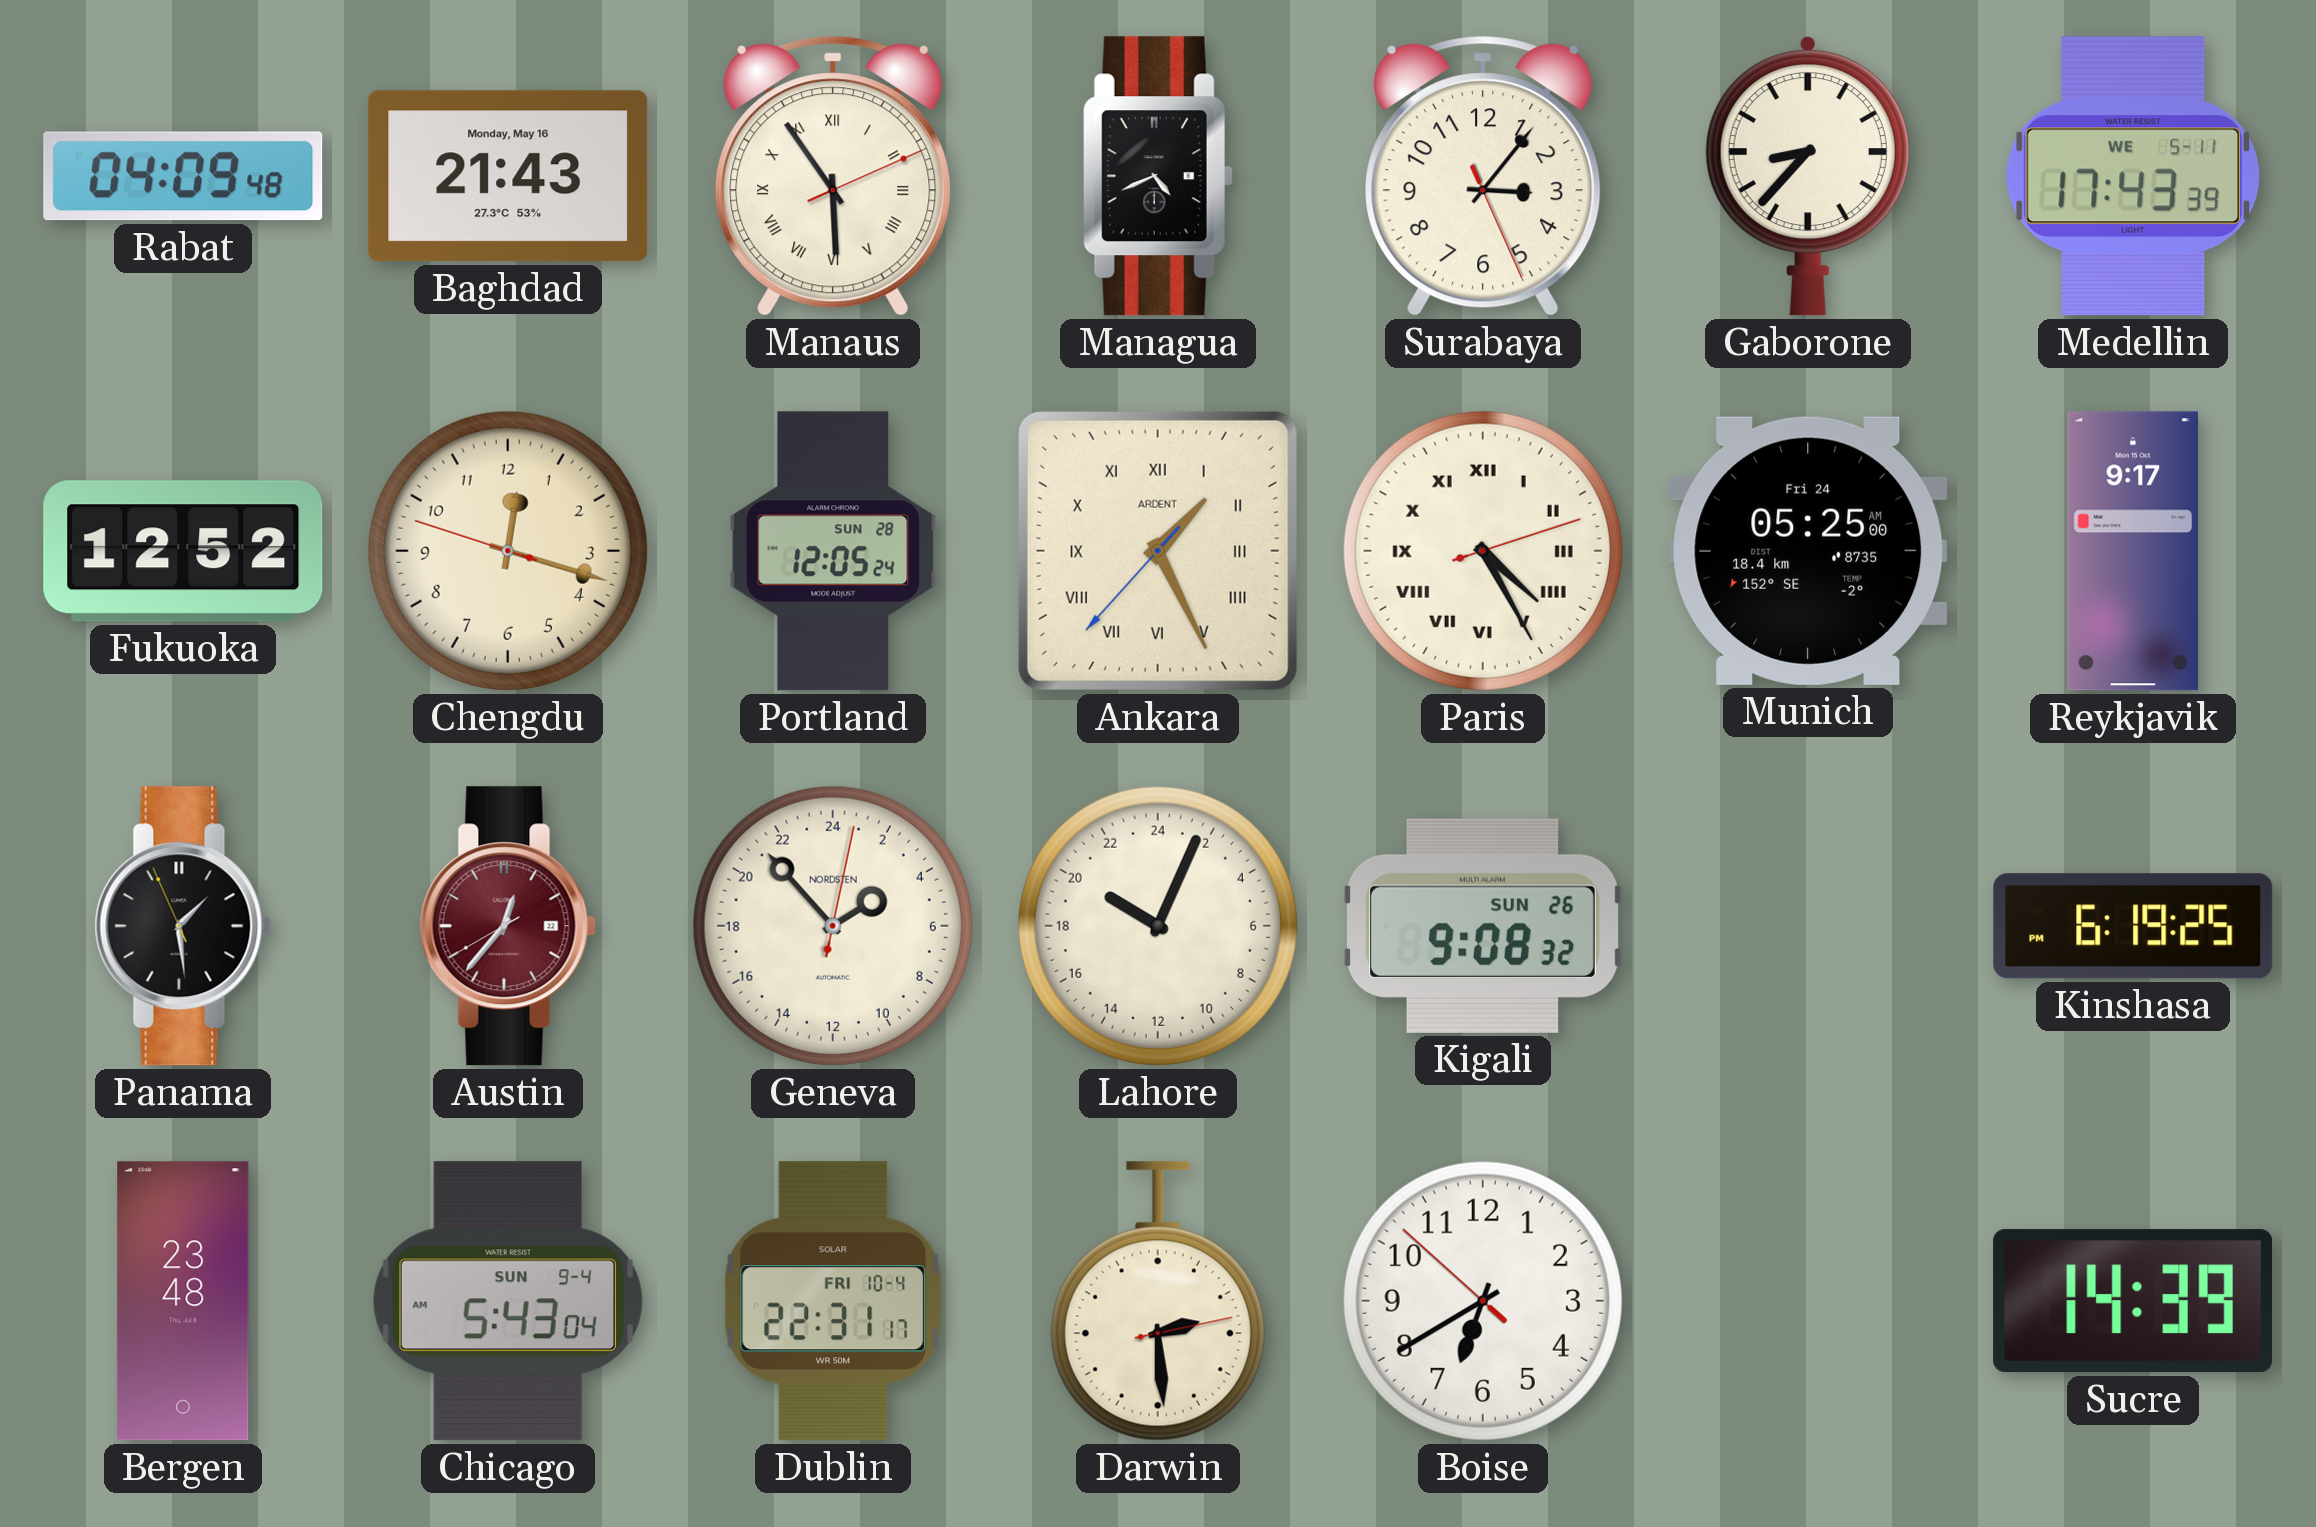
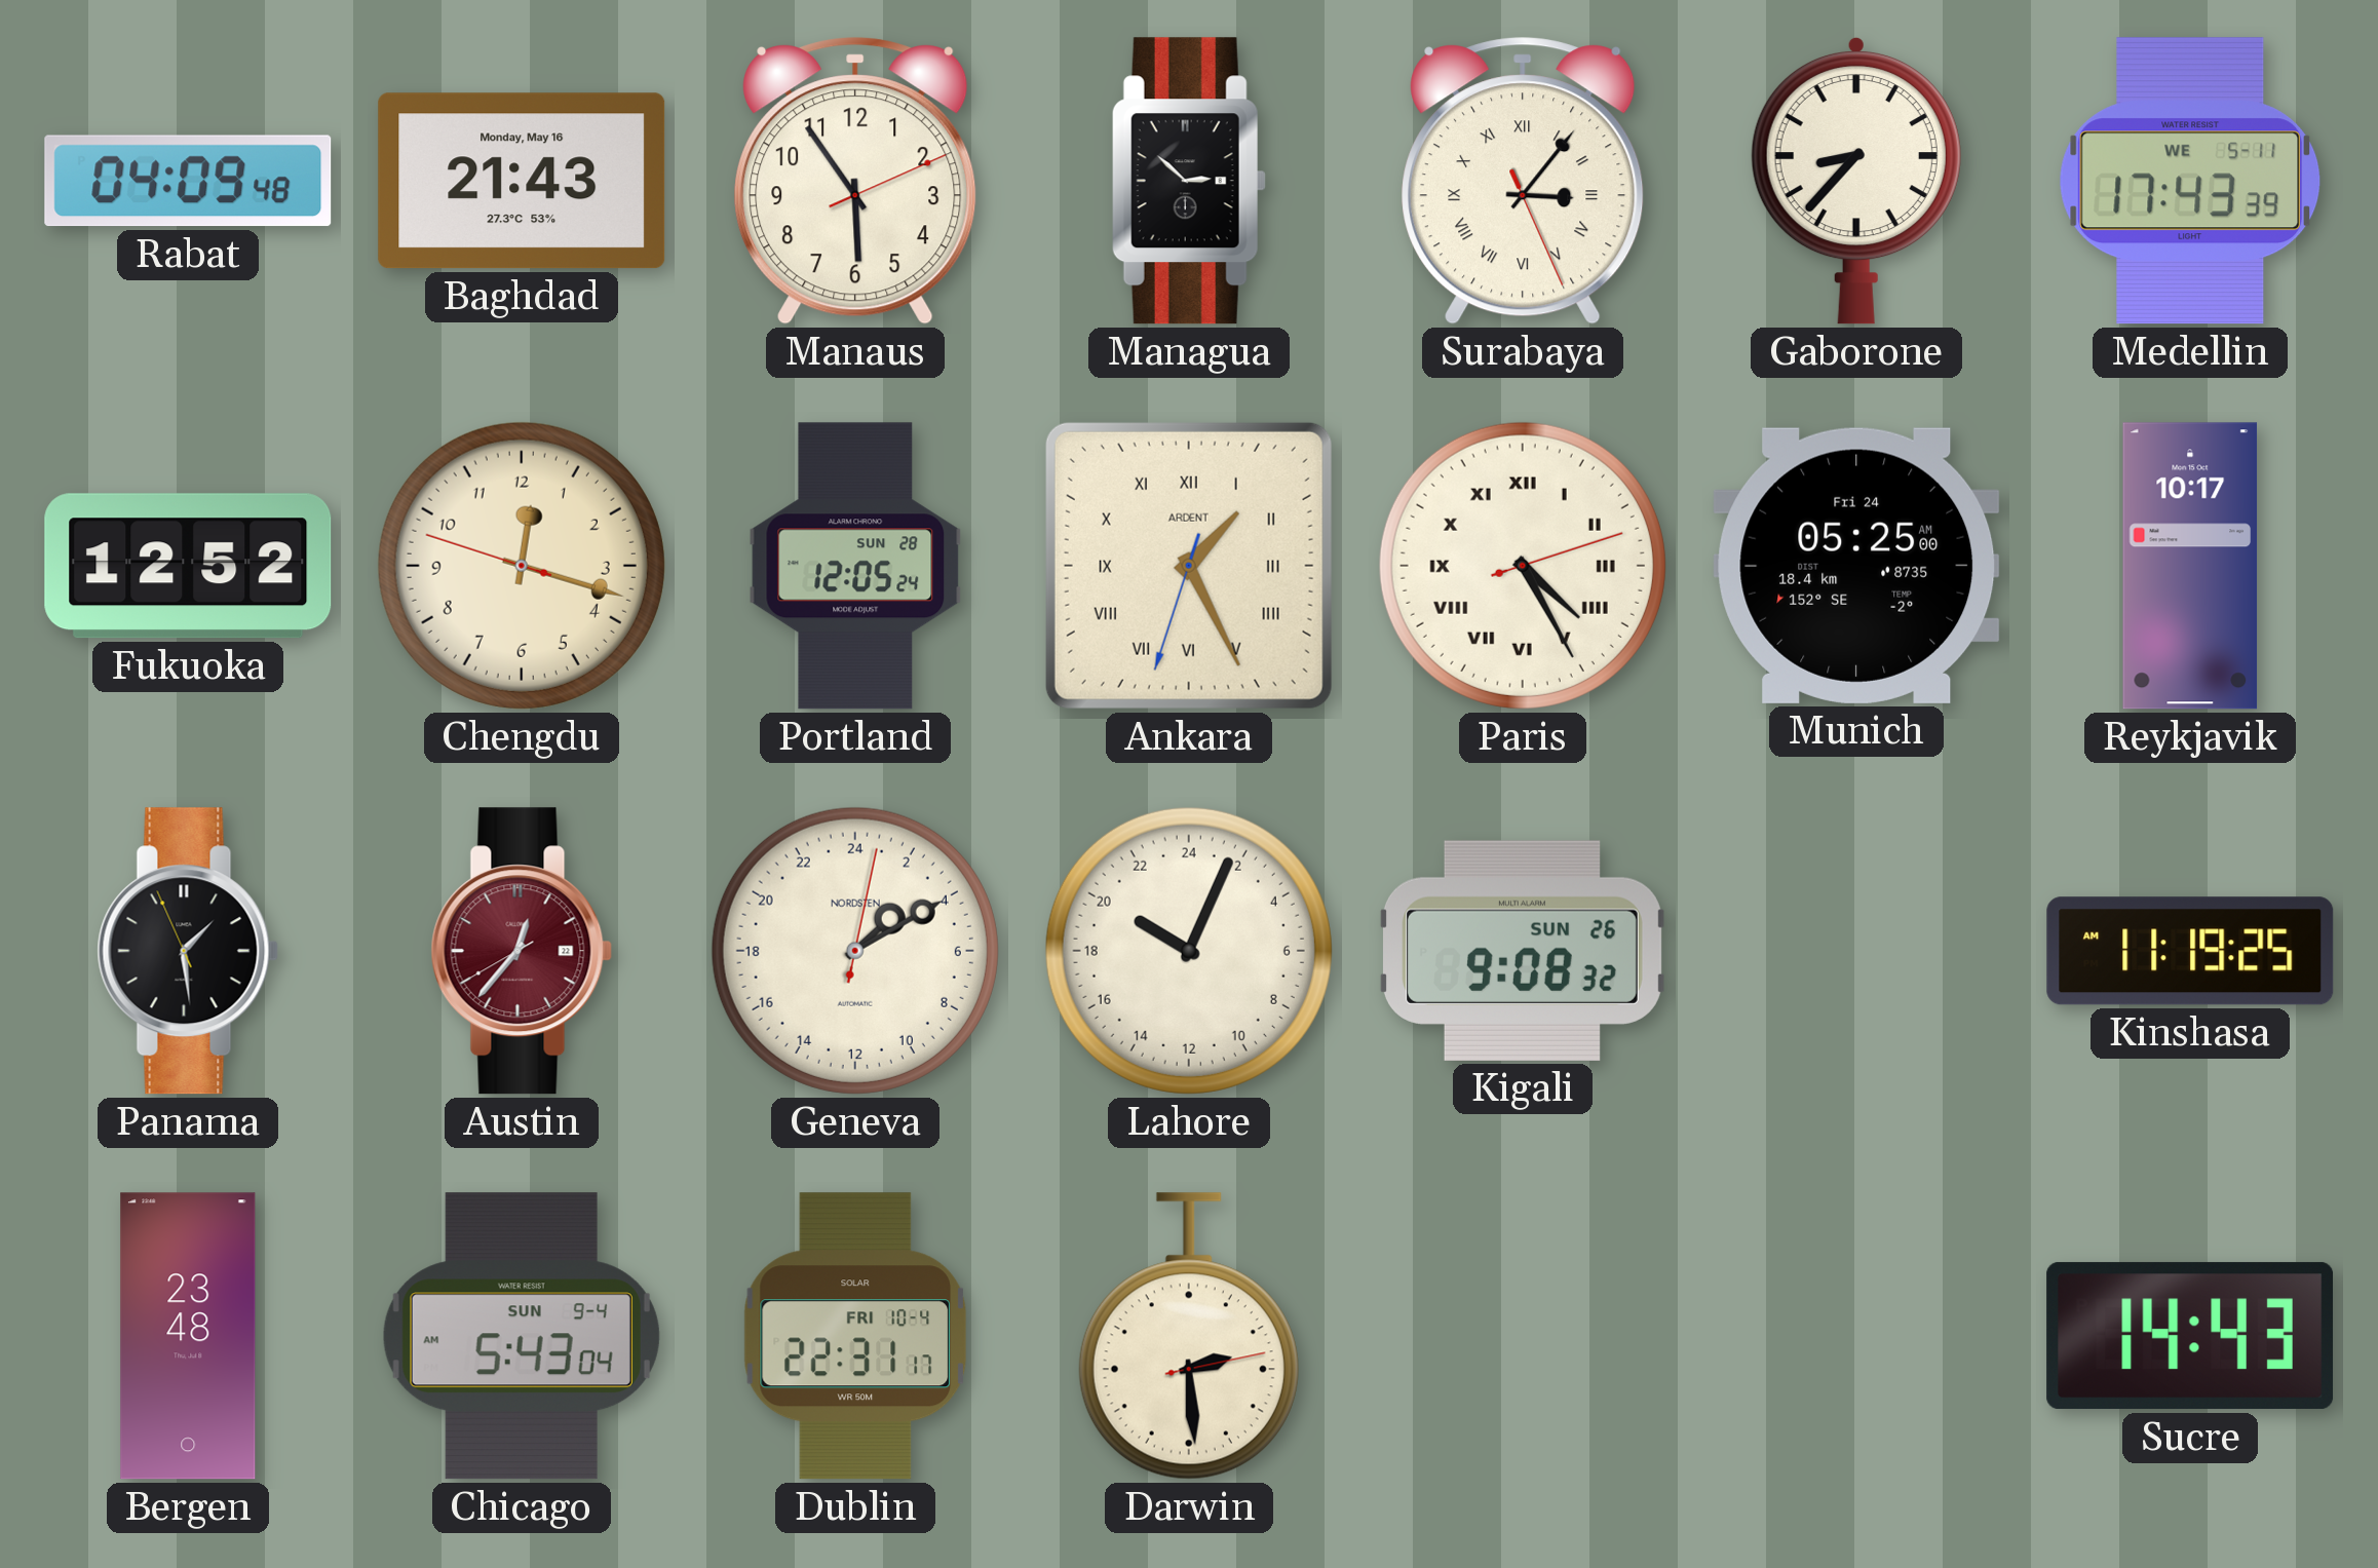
Manaus numerals: Roman -> Arabic (855, 181)
Managua: 4:41 -> 2:52 (1189, 181)
Surabaya numerals: Arabic -> Roman (1523, 181)
Ankara: 1:25:37 -> 1:25:33 (1189, 566)
Reykjavik: 9:17 -> 10:17 (2190, 566)
Geneva: 3:53 -> 3:10 (855, 951)
Kinshasa: 6:19 -> 11:19 (2190, 951)
Boise: 6:39 -> none (1483, 1301)
Sucre: 14:39 -> 14:43 (2190, 1336)
